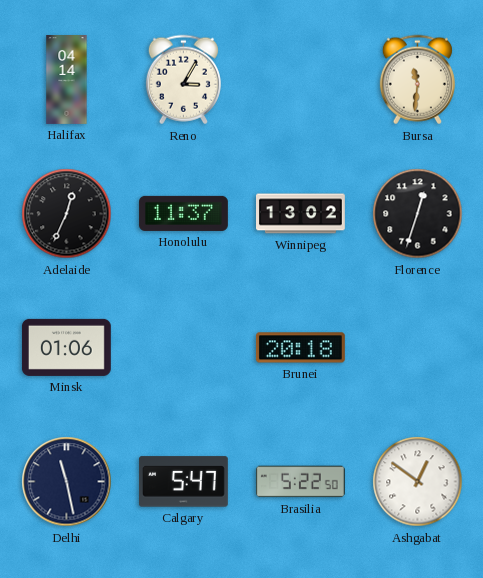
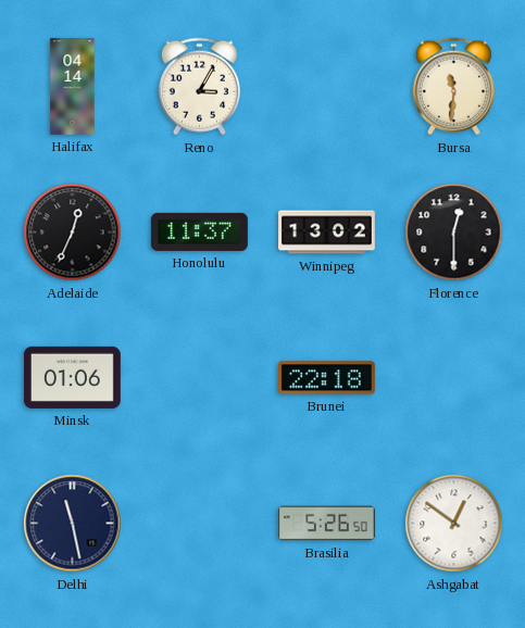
Florence: 12:33 -> 12:30 (454, 233)
Brunei: 20:18 -> 22:18 (326, 378)
Calgary: 5:47 -> none (183, 482)
Brasilia: 5:22 -> 5:26 (326, 524)
